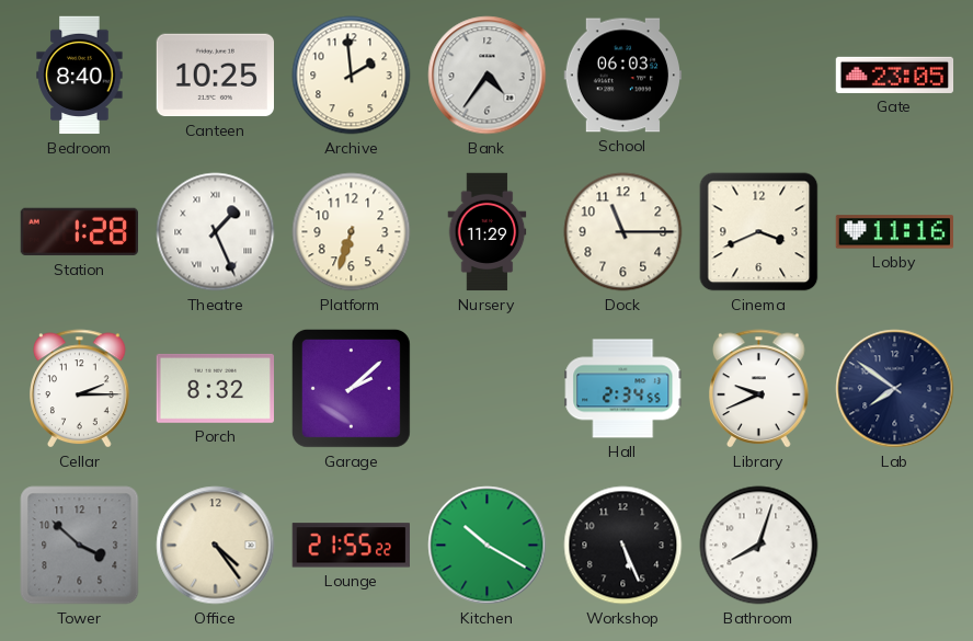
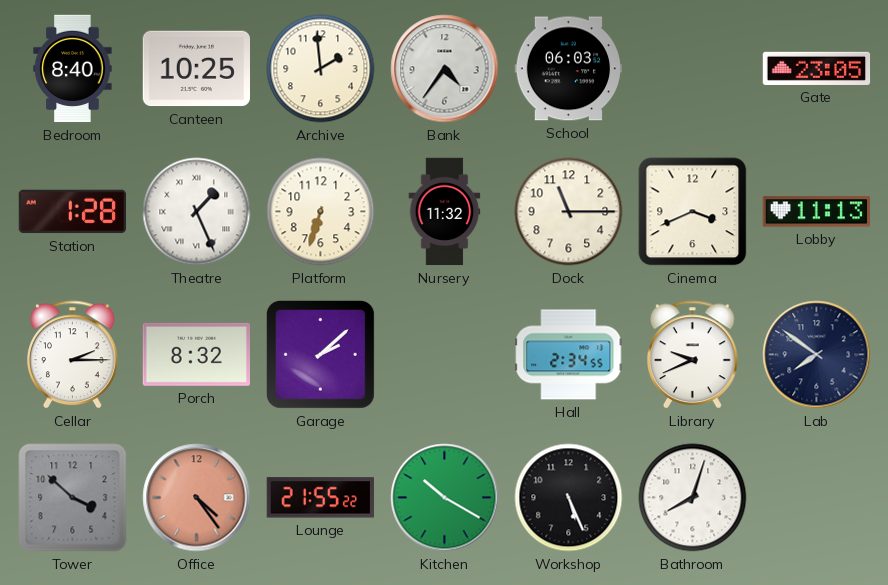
Nursery: 11:29 -> 11:32 (445, 212)
Lobby: 11:16 -> 11:13 (816, 212)
Office dial: cream -> salmon (197, 498)
